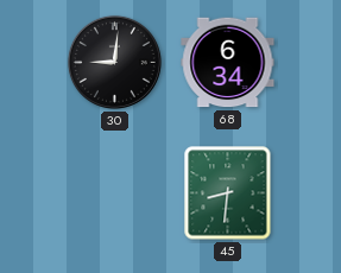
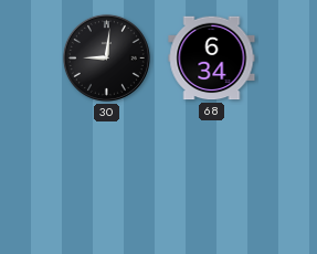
45: 8:31 -> none (228, 193)
